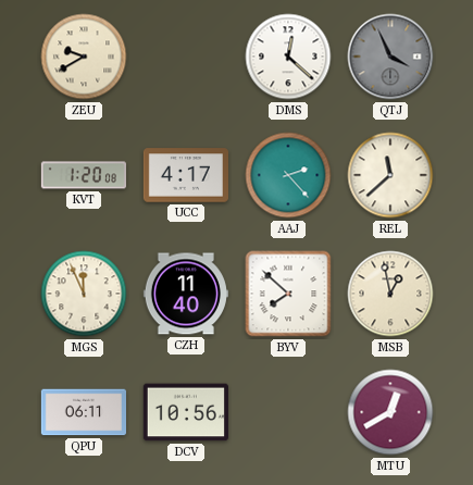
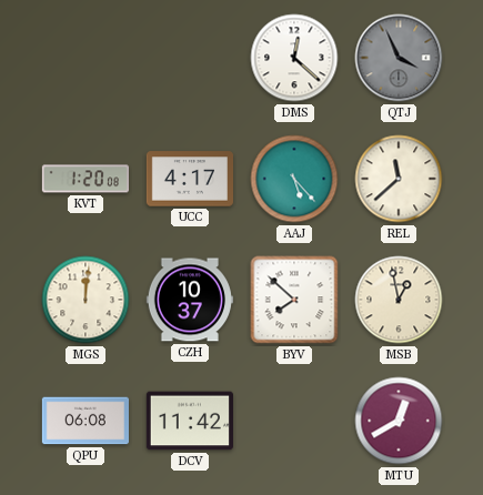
ZEU: 9:40 -> none (84, 57)
AAJ: 2:23 -> 5:23 (294, 179)
MGS: 11:56 -> 12:01 (85, 300)
CZH: 11:40 -> 10:37 (190, 300)
QPU: 06:11 -> 06:08 (84, 421)
DCV: 10:56 -> 11:42 (190, 421)
